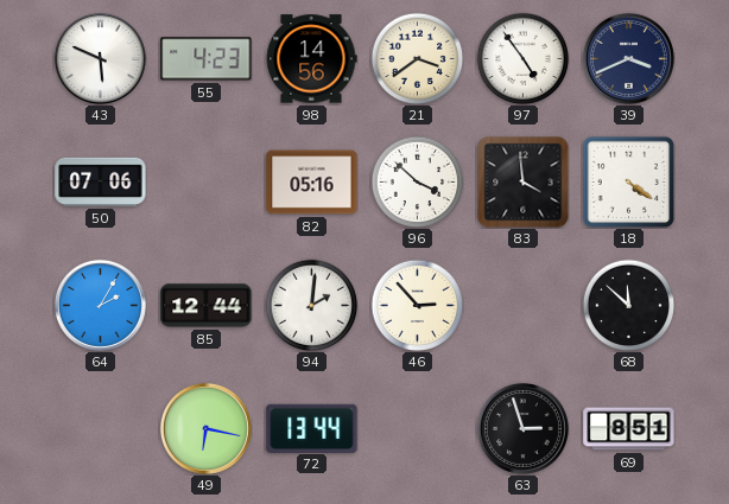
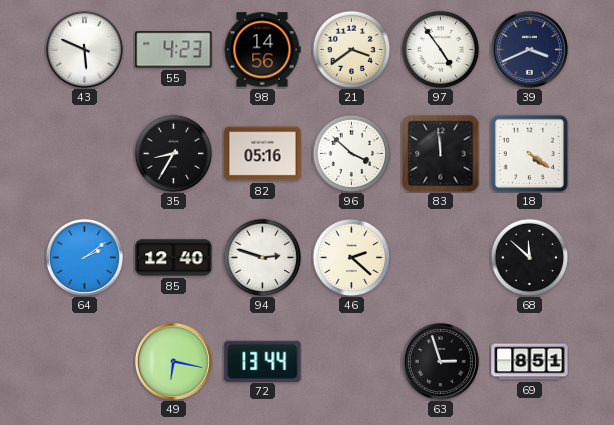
50: 07:06 -> none (101, 181)
35: none -> 8:35 (173, 153)
83: 3:59 -> 11:59 (440, 154)
64: 2:05 -> 2:09 (84, 257)
85: 12:44 -> 12:40 (174, 258)
94: 2:01 -> 2:48 (262, 257)
46: 2:53 -> 2:22 (351, 257)
